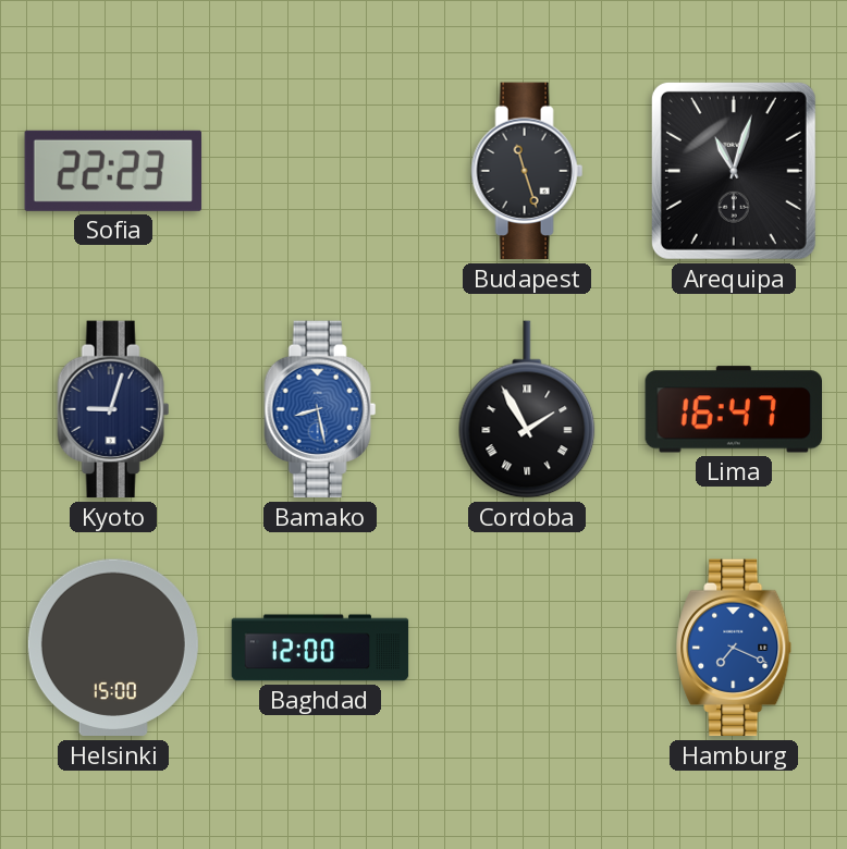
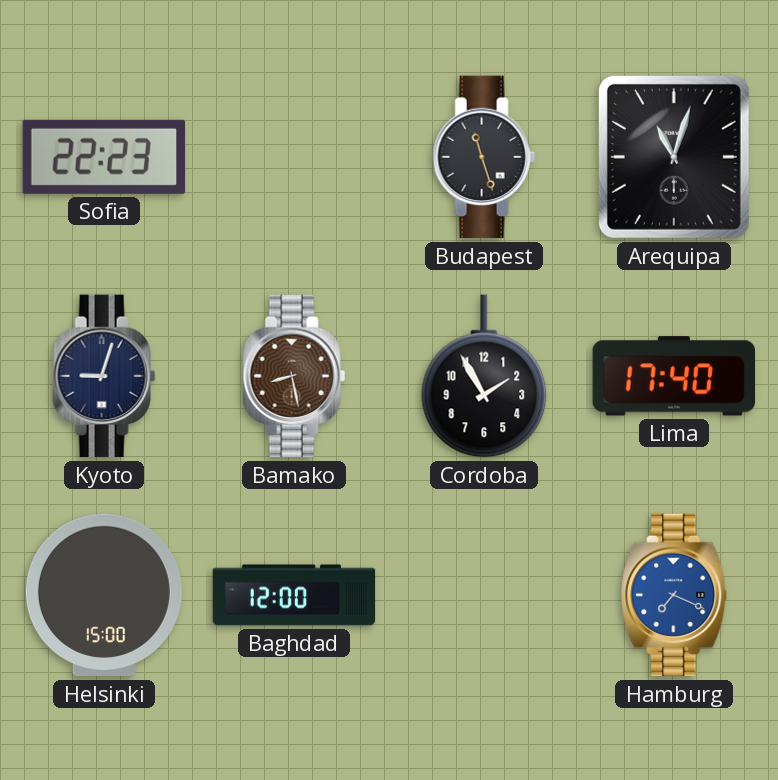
Bamako dial: blue -> brown (294, 376)
Cordoba numerals: Roman -> Arabic (484, 376)
Lima: 16:47 -> 17:40 (673, 376)
